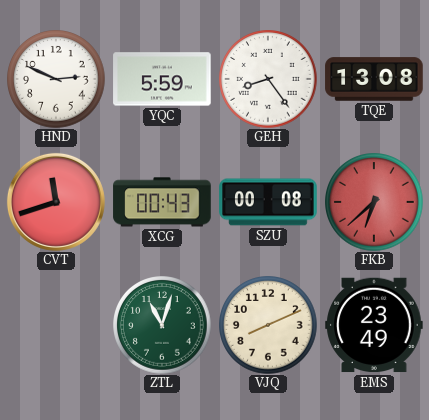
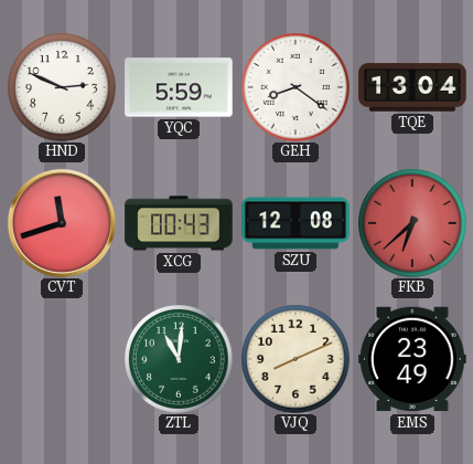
GEH: 8:24 -> 8:21 (297, 88)
TQE: 13:08 -> 13:04 (412, 87)
SZU: 00:08 -> 12:08 (295, 223)
ZTL: 11:03 -> 11:01 (180, 360)
